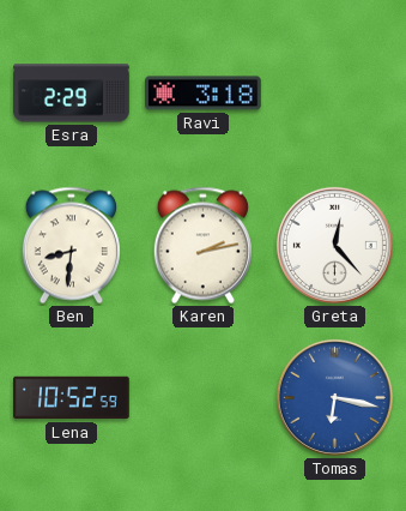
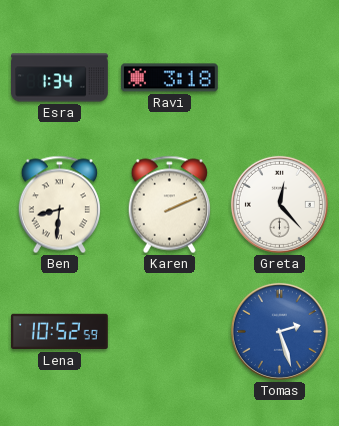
Esra: 2:29 -> 1:34 (60, 78)
Karen: 2:13 -> 2:11 (169, 205)
Tomas: 6:17 -> 2:27 (279, 331)
